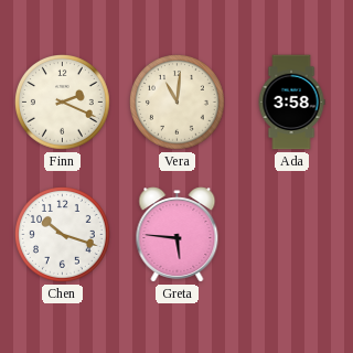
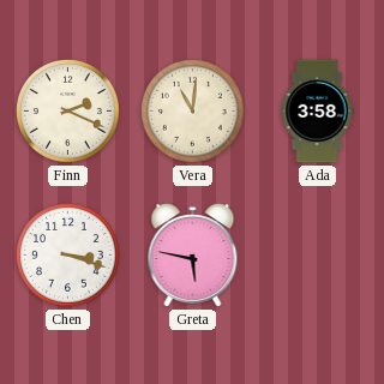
Chen: 10:18 -> 3:18 (68, 256)
Greta: 5:46 -> 5:47 (193, 256)
